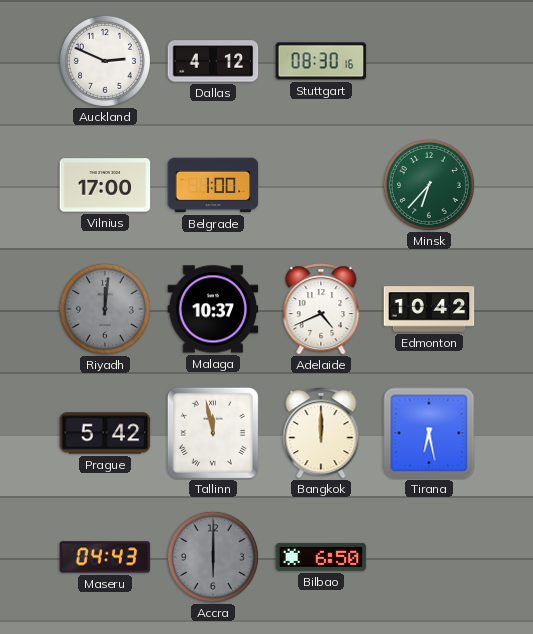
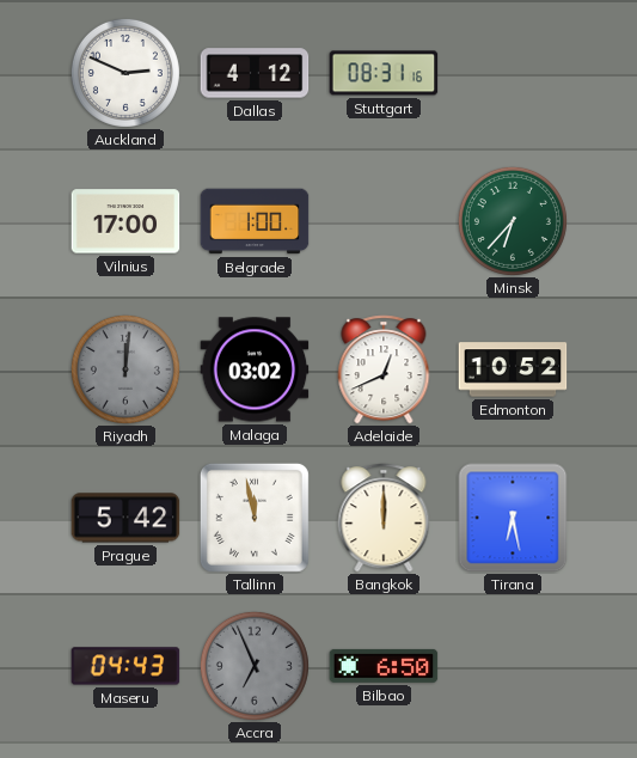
Stuttgart: 08:30 -> 08:31 (384, 73)
Malaga: 10:37 -> 03:02 (255, 369)
Adelaide: 4:41 -> 12:41 (384, 369)
Edmonton: 10:42 -> 10:52 (513, 369)
Accra: 6:00 -> 6:56 (255, 666)
